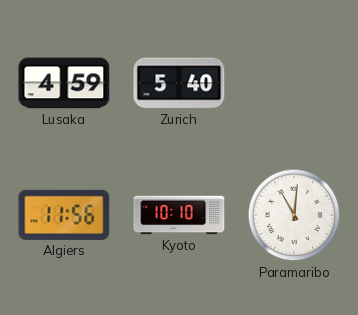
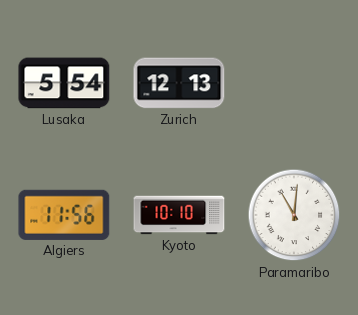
Lusaka: 4:59 -> 5:54 (64, 83)
Zurich: 5:40 -> 12:13 (179, 83)
